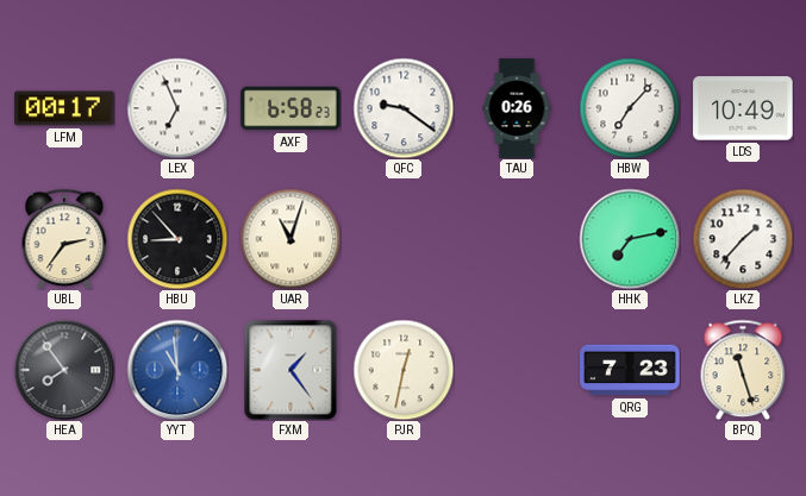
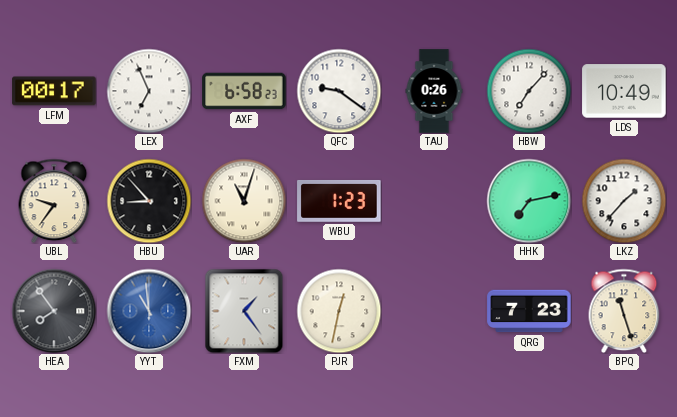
UBL: 2:36 -> 9:36 (54, 201)
WBU: none -> 1:23 (339, 201)
